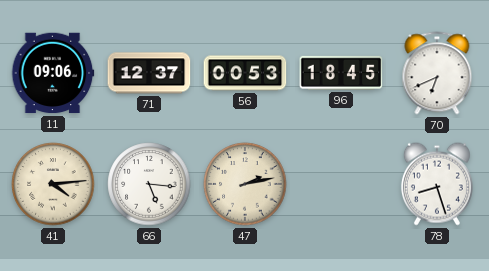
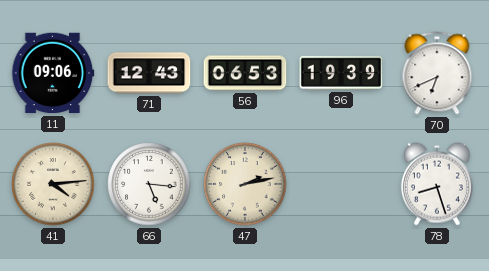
71: 12:37 -> 12:43 (149, 73)
56: 00:53 -> 06:53 (245, 73)
96: 18:45 -> 19:39 (341, 73)
